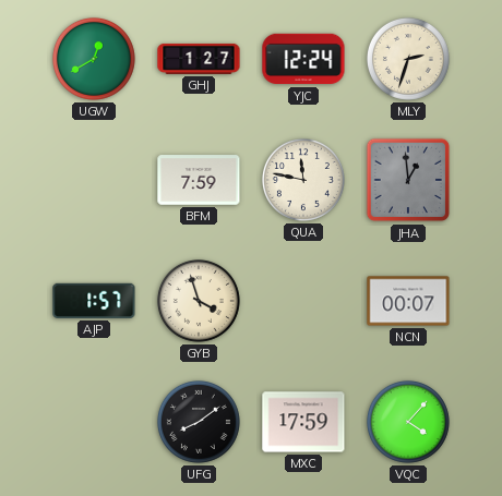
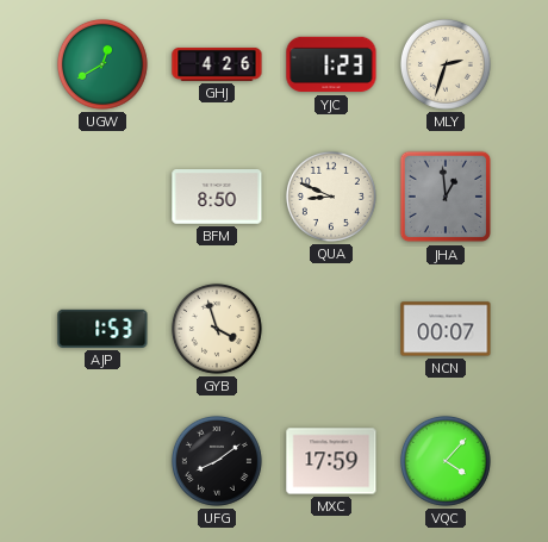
GHJ: 1:27 -> 4:26 (217, 64)
YJC: 12:24 -> 1:23 (331, 64)
BFM: 7:59 -> 8:50 (217, 197)
QUA: 11:47 -> 8:49 (331, 197)
AJP: 1:57 -> 1:53 (102, 329)
